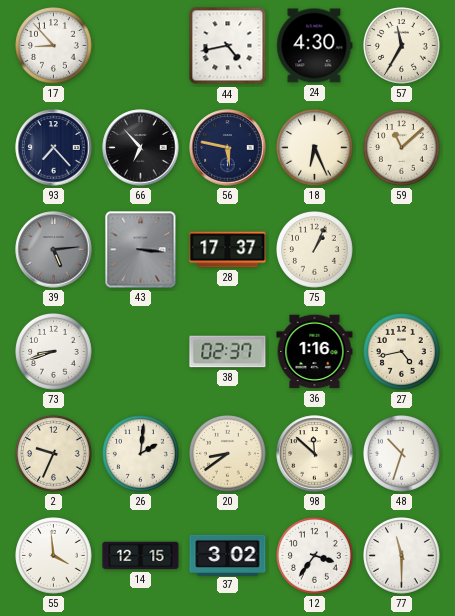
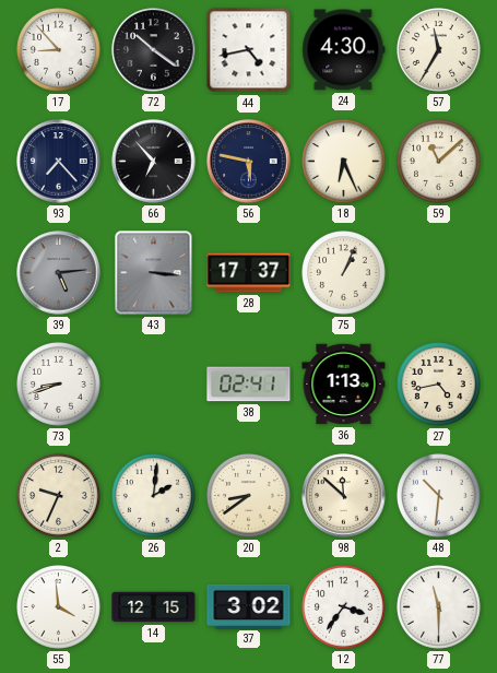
72: none -> 10:21 (154, 50)
38: 02:37 -> 02:41 (249, 385)
36: 1:16 -> 1:13 (344, 385)
48: 10:33 -> 10:31 (439, 496)
